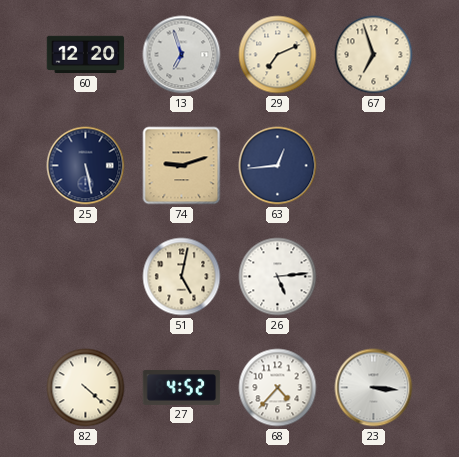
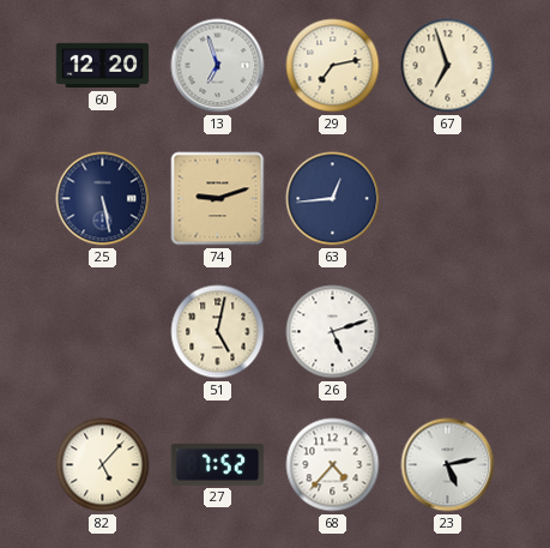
29: 7:11 -> 7:13 (333, 66)
26: 5:14 -> 5:12 (333, 332)
82: 4:22 -> 5:07 (103, 465)
27: 4:52 -> 7:52 (218, 464)
23: 3:16 -> 5:13 (448, 465)
